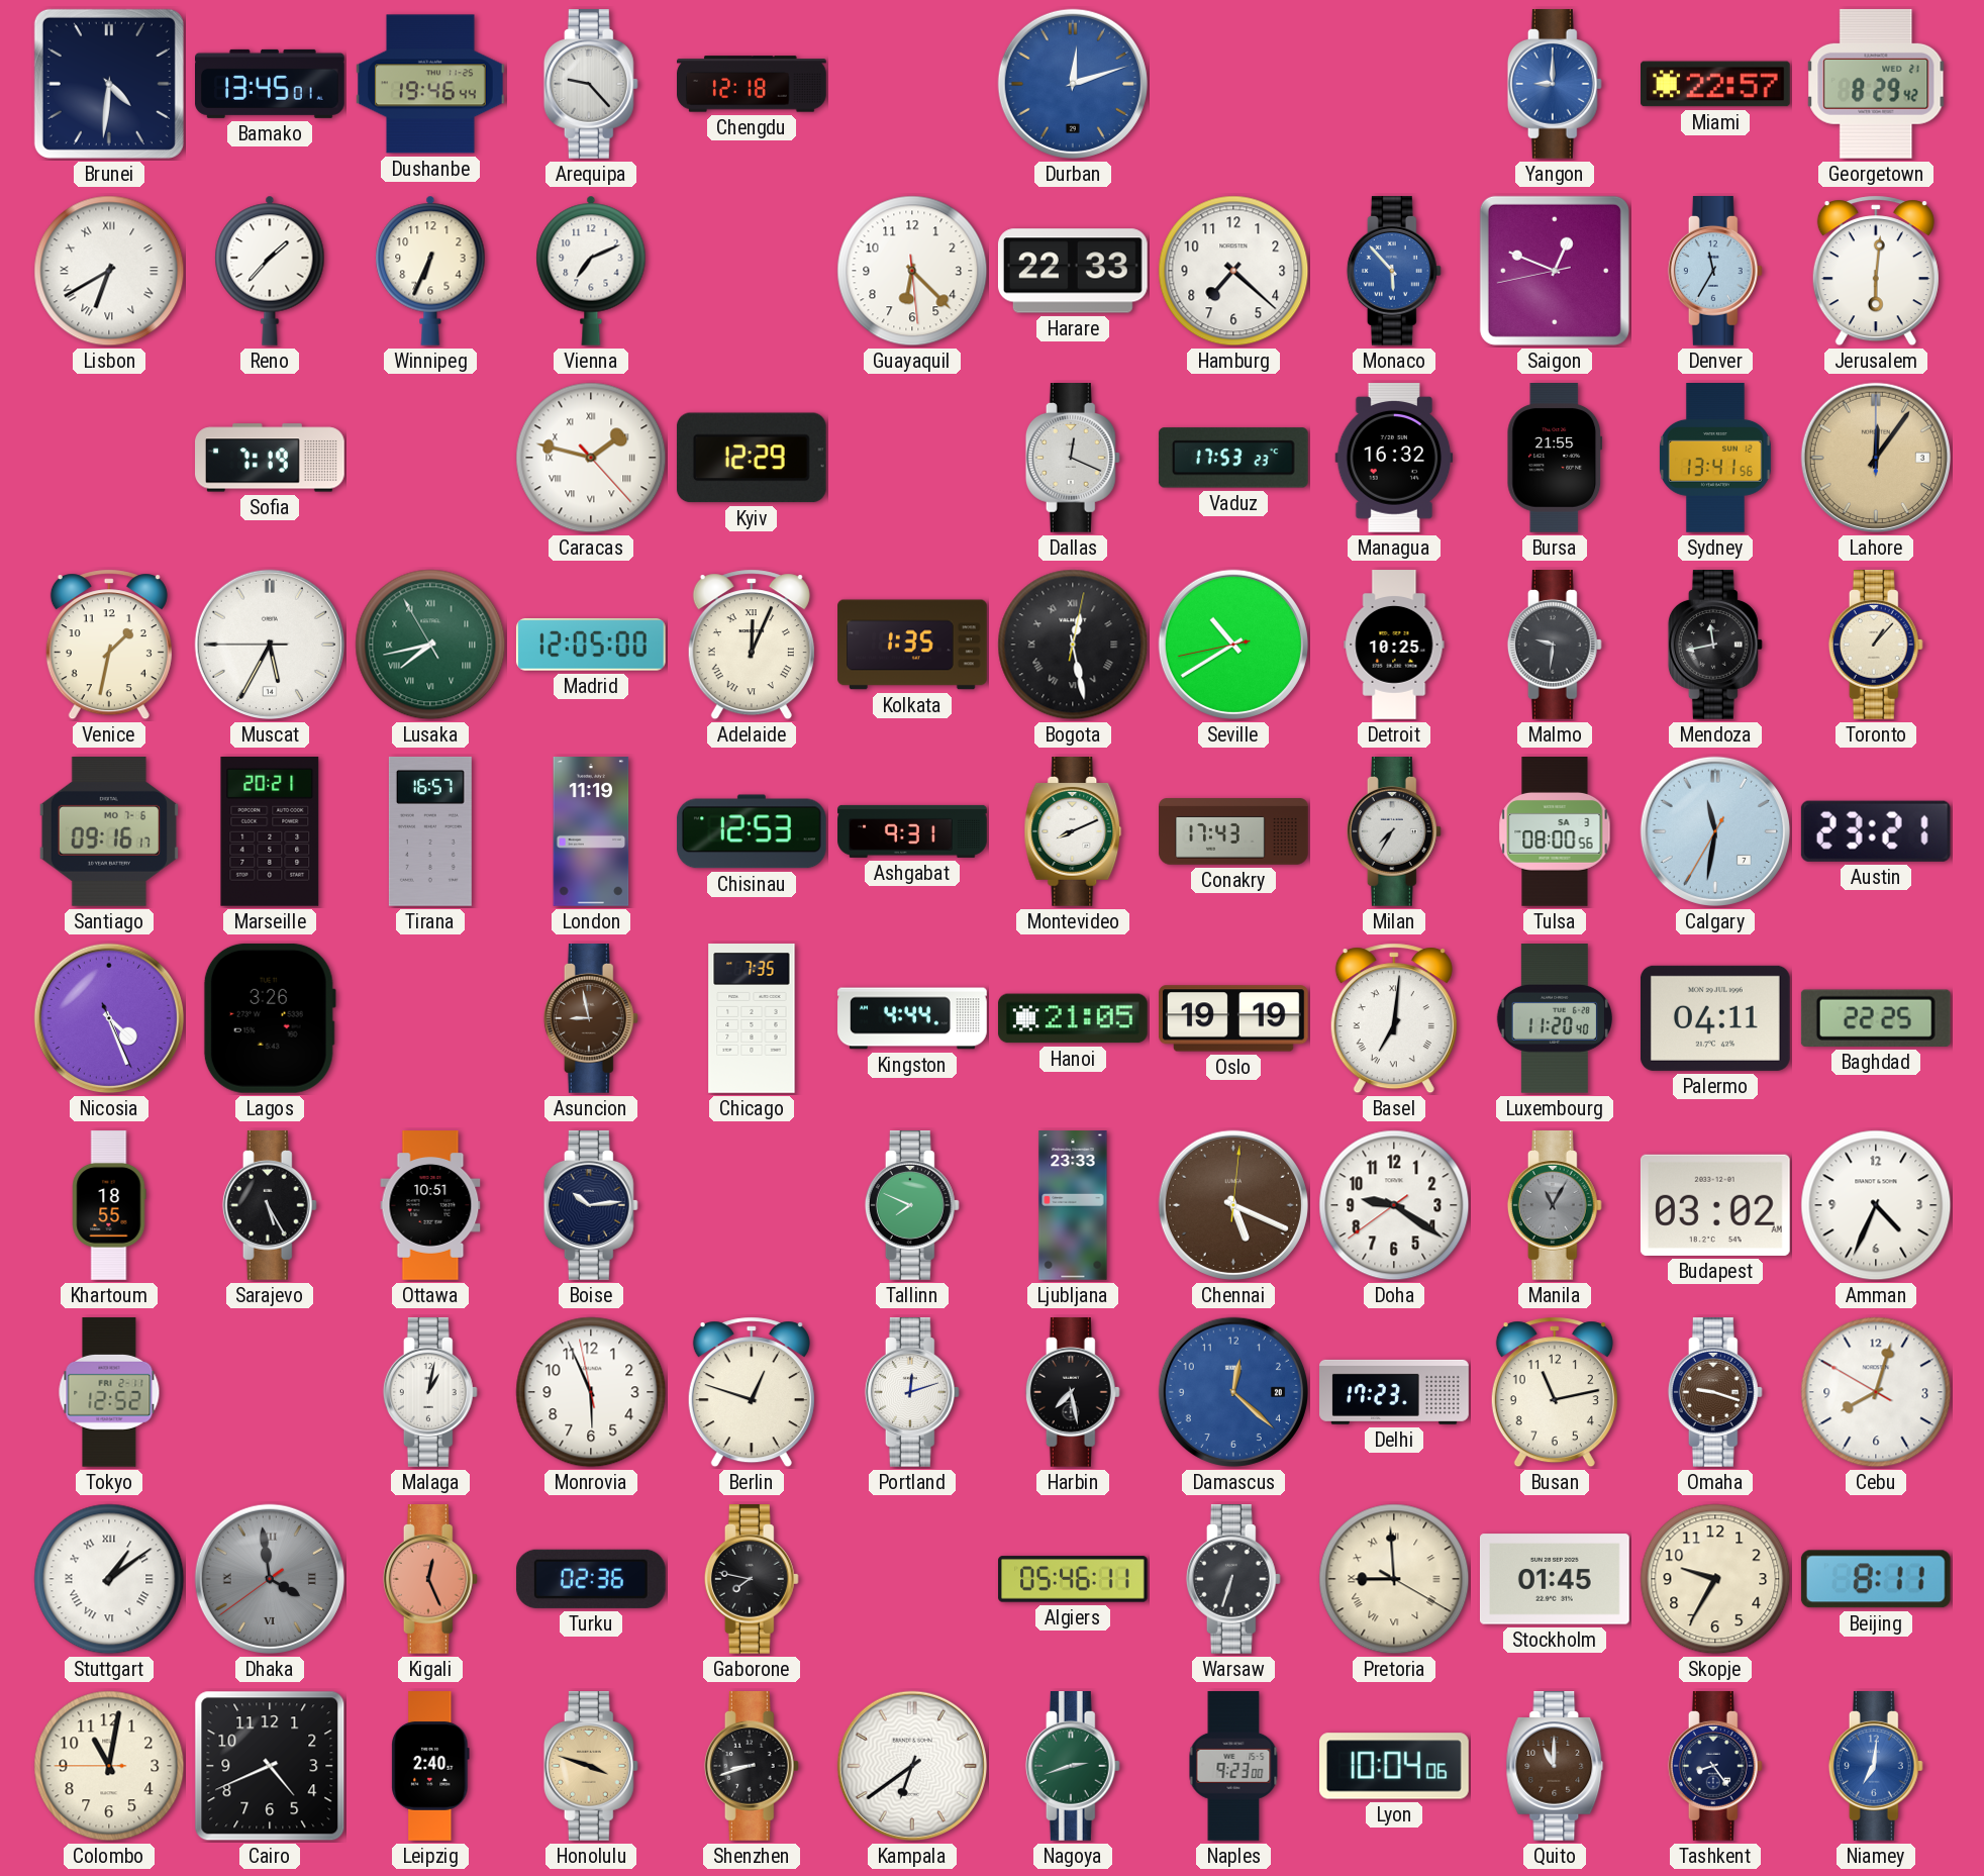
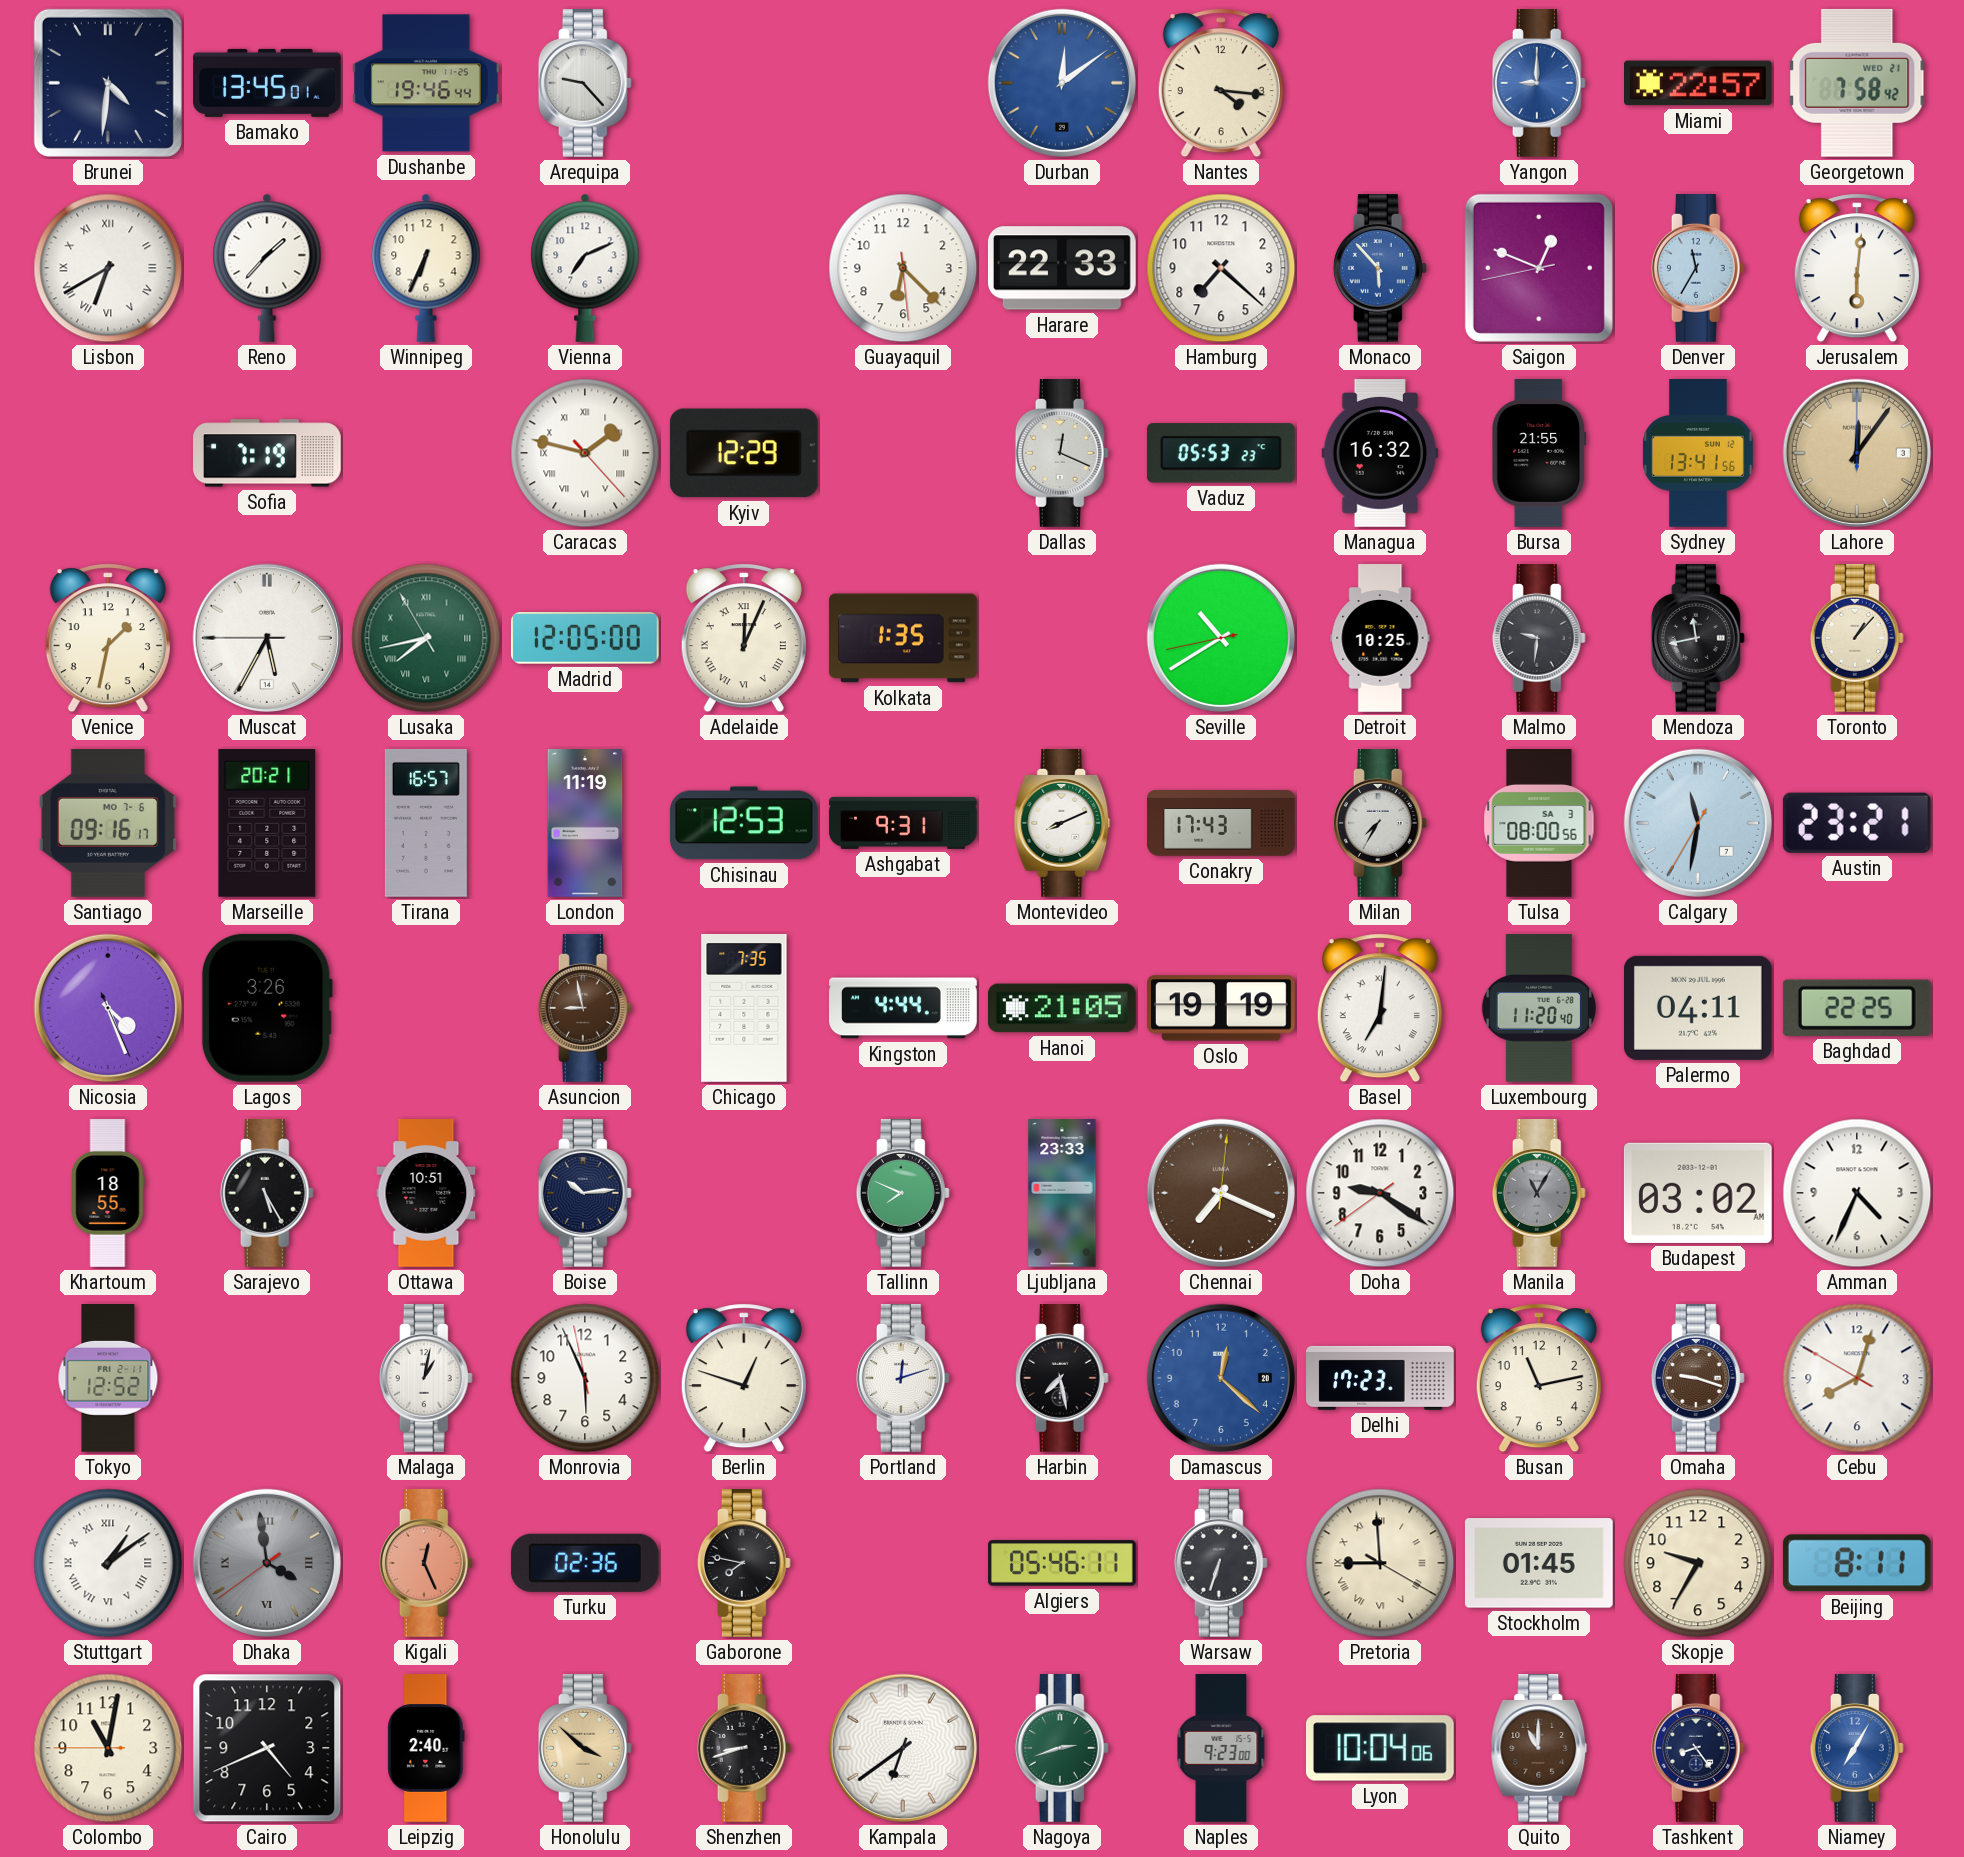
Chengdu: 12:18 -> none (753, 84)
Durban: 12:12 -> 12:09 (1062, 83)
Nantes: none -> 4:16 (1221, 83)
Georgetown: 8:29 -> 7:58 (1857, 83)
Vaduz: 17:53 -> 05:53 (1221, 453)
Bogota: 12:28 -> none (1073, 645)
Chennai: 5:19 -> 7:19 (1221, 1193)
Honolulu: 3:48 -> 3:52 (585, 1749)
Niamey: 7:01 -> 7:05 (1857, 1749)
